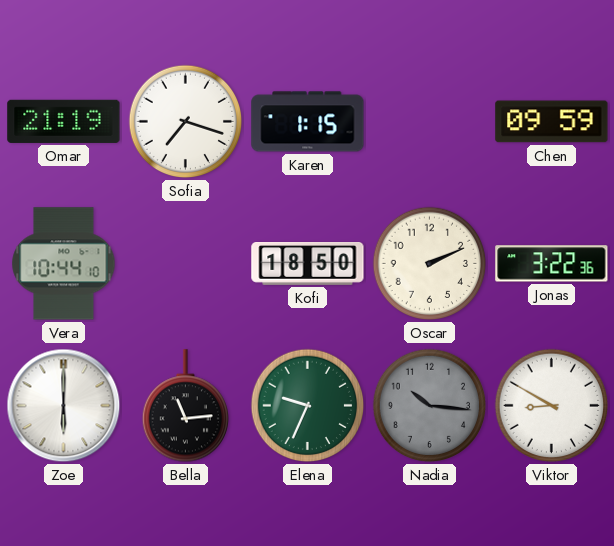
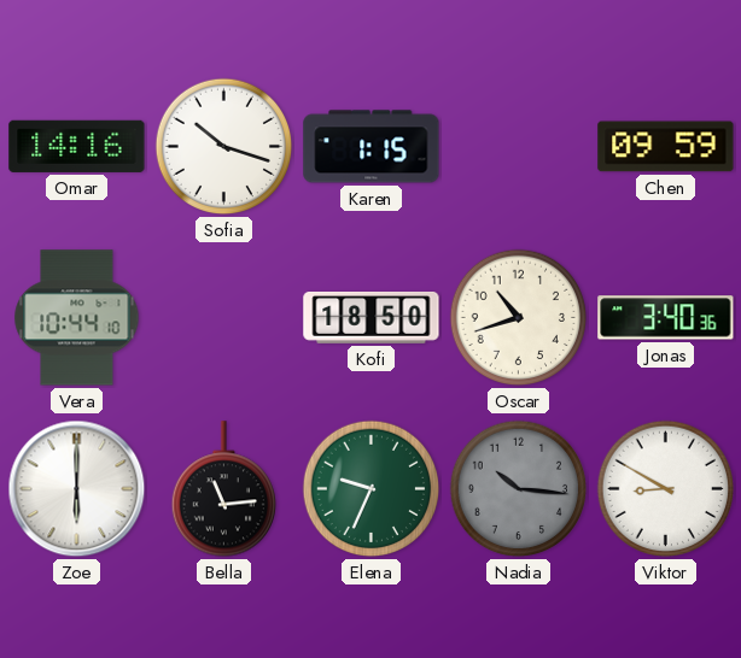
Omar: 21:19 -> 14:16 (77, 146)
Sofia: 7:18 -> 10:18 (224, 147)
Oscar: 2:11 -> 10:42 (519, 318)
Jonas: 3:22 -> 3:40 (666, 318)
